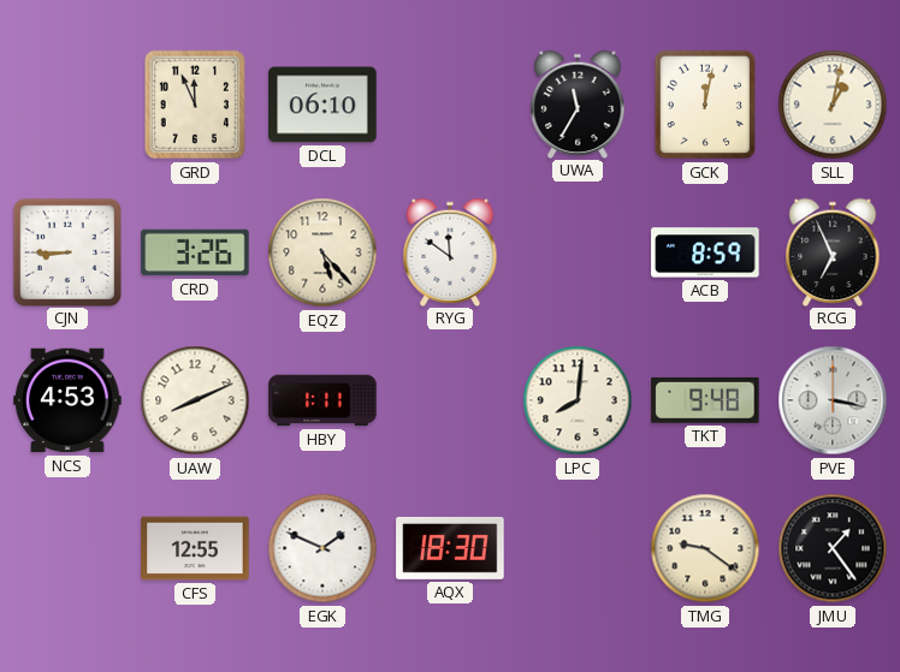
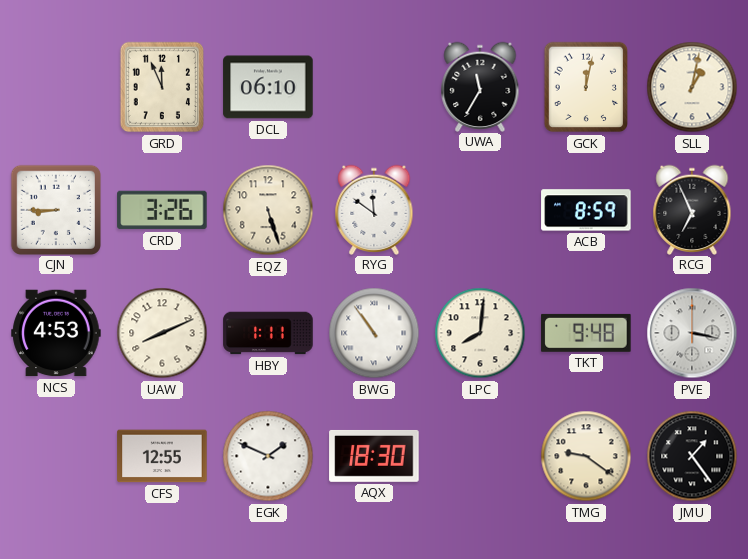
EQZ: 5:23 -> 5:27 (268, 210)
BWG: none -> 10:54 (374, 333)
